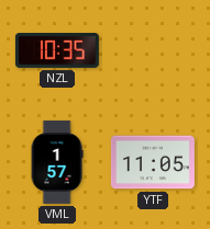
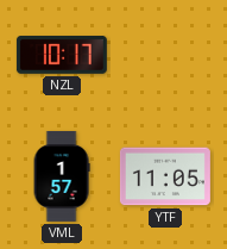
NZL: 10:35 -> 10:17 (62, 56)
